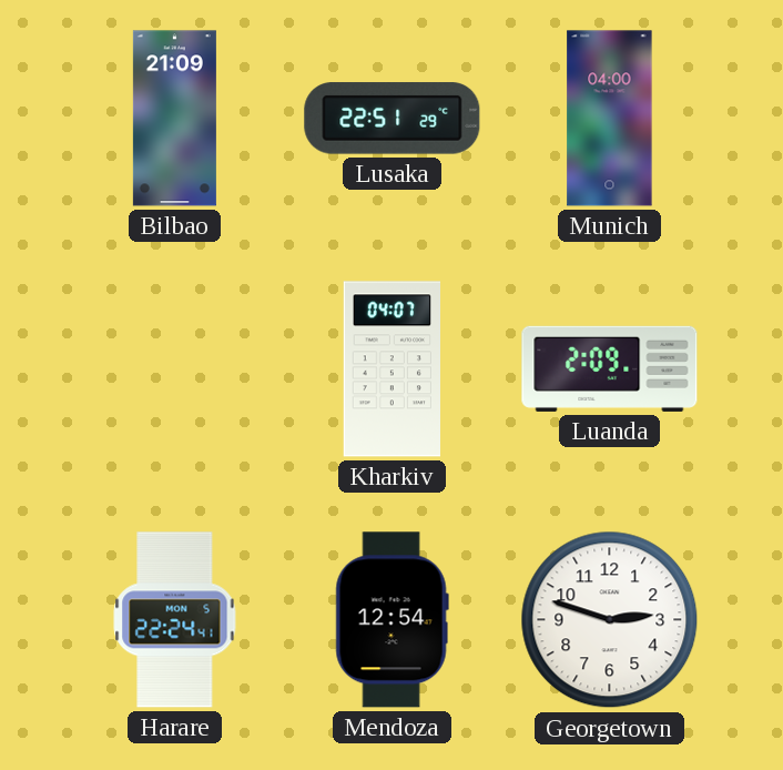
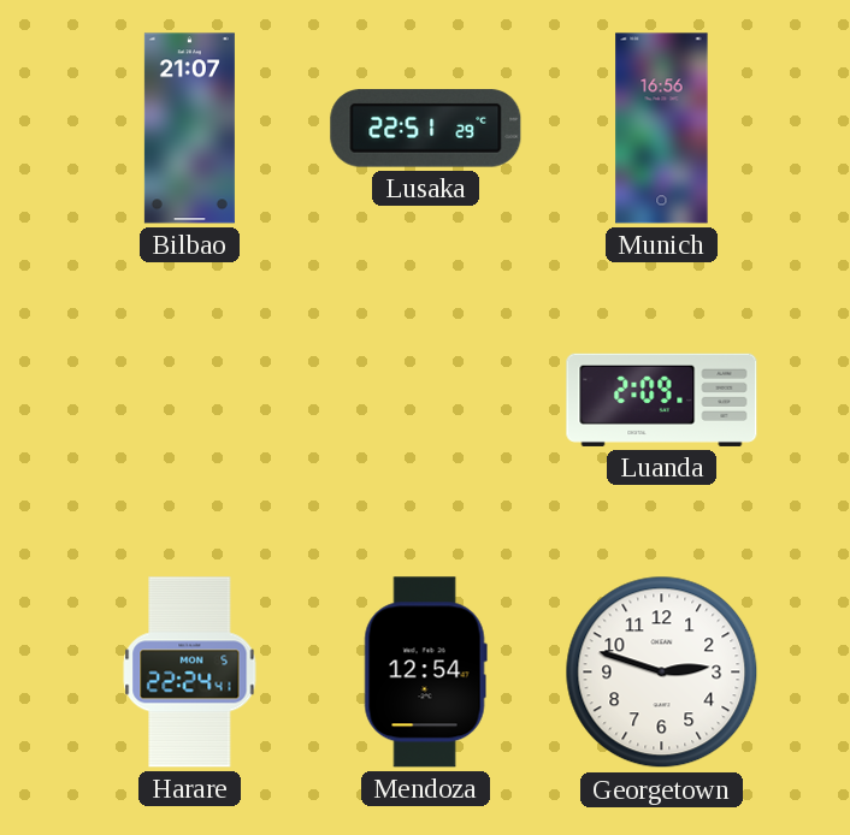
Bilbao: 21:09 -> 21:07 (189, 129)
Munich: 04:00 -> 16:56 (662, 129)
Kharkiv: 04:07 -> none (391, 369)
